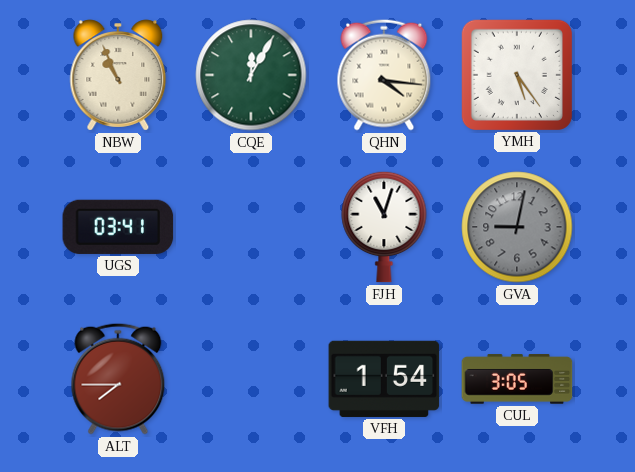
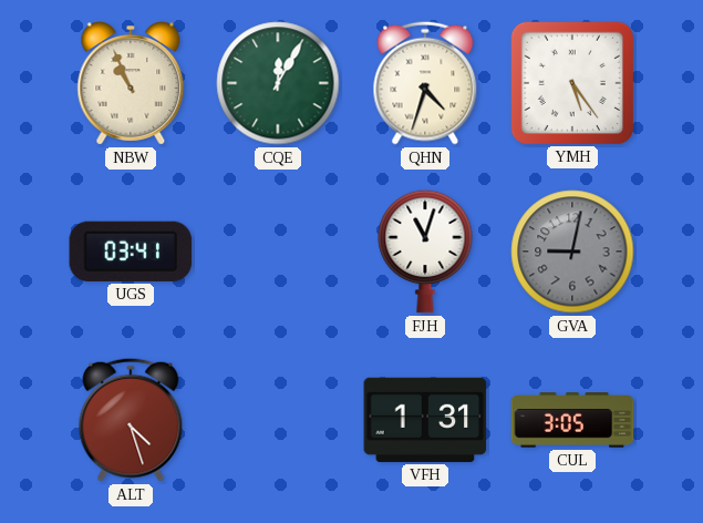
QHN: 4:16 -> 4:33 (425, 83)
ALT: 7:45 -> 4:27 (131, 420)
VFH: 1:54 -> 1:31 (425, 420)
